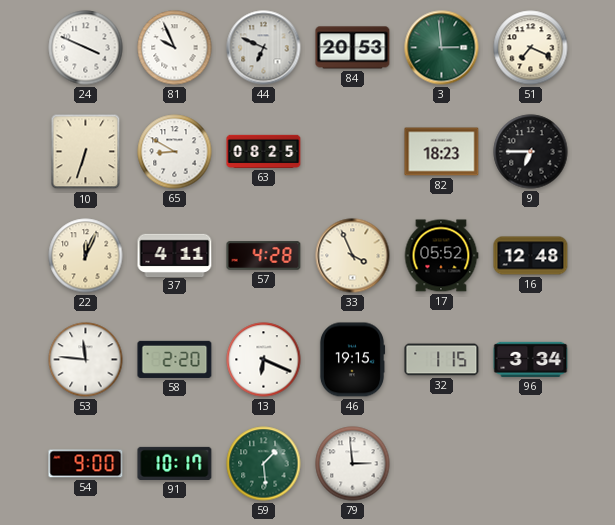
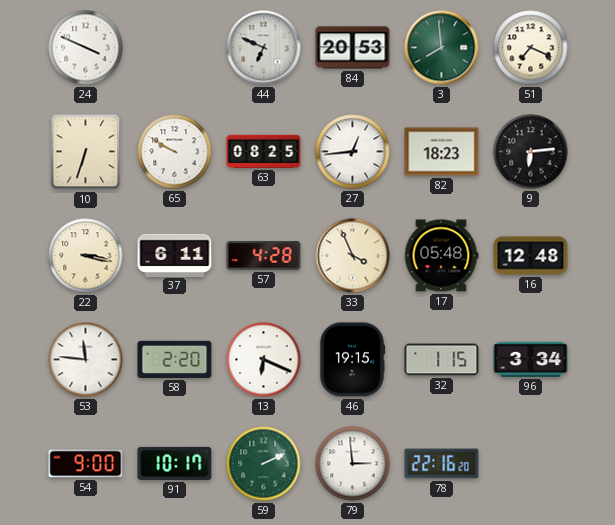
81: 9:56 -> none (175, 48)
3: 2:59 -> 7:59 (442, 48)
65: 8:50 -> 9:50 (175, 152)
27: none -> 12:44 (353, 152)
9: 6:45 -> 6:14 (531, 152)
22: 12:04 -> 3:17 (86, 256)
37: 4:11 -> 6:11 (175, 255)
17: 05:52 -> 05:48 (441, 256)
59: 1:29 -> 2:11 (264, 464)
78: none -> 22:16 (442, 464)
